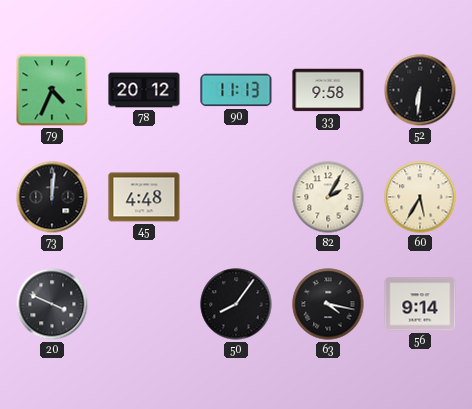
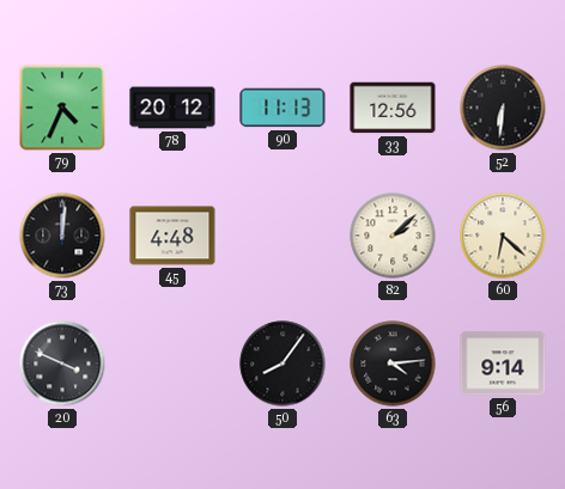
33: 9:58 -> 12:56 (393, 108)
82: 2:05 -> 2:08 (393, 236)
60: 5:35 -> 6:22 (503, 236)
63: 4:17 -> 4:14 (393, 363)
